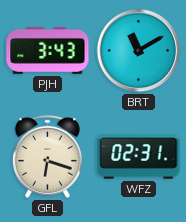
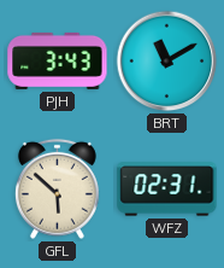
GFL: 6:18 -> 5:52 (57, 188)
